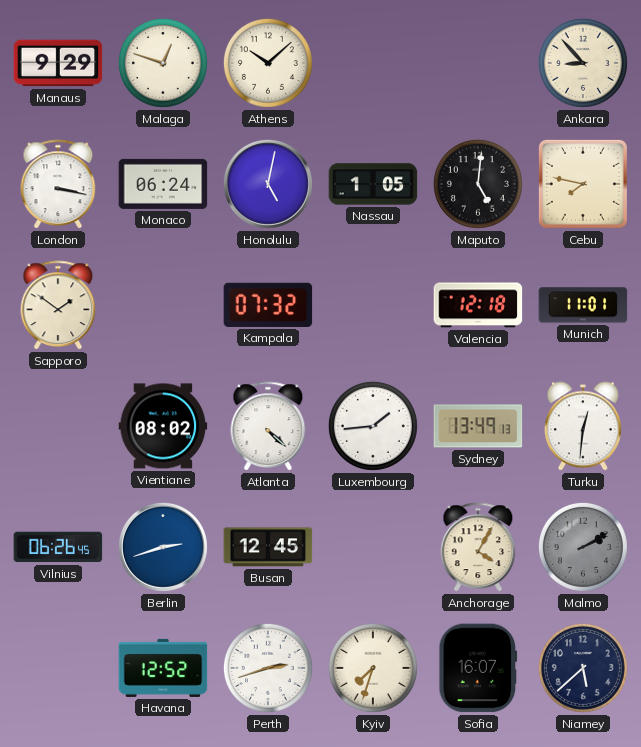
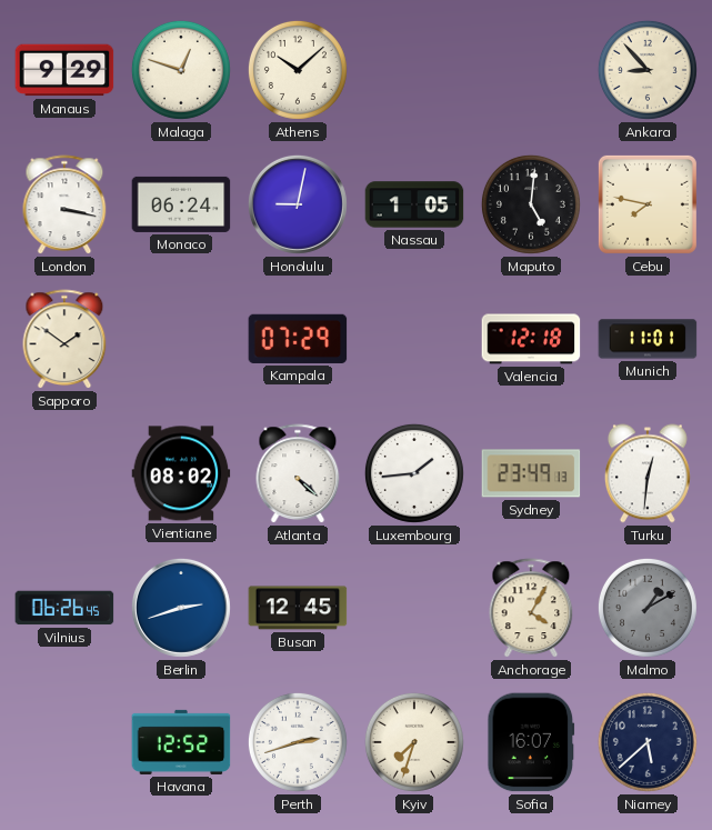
Honolulu: 5:02 -> 9:02 (298, 204)
Kampala: 07:32 -> 07:29 (298, 339)
Sydney: 13:49 -> 23:49 (531, 473)
Malmo: 2:10 -> 1:10 (648, 608)
